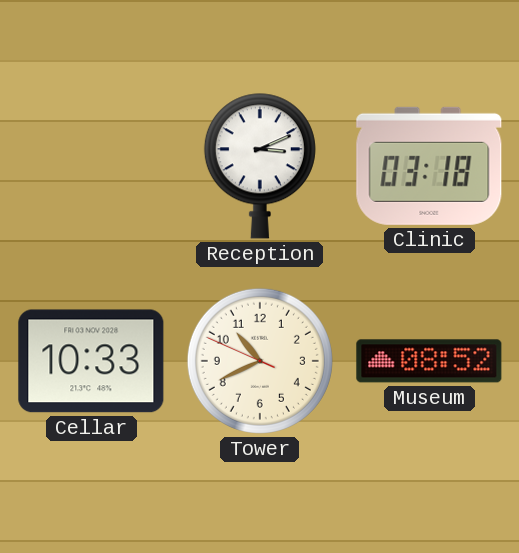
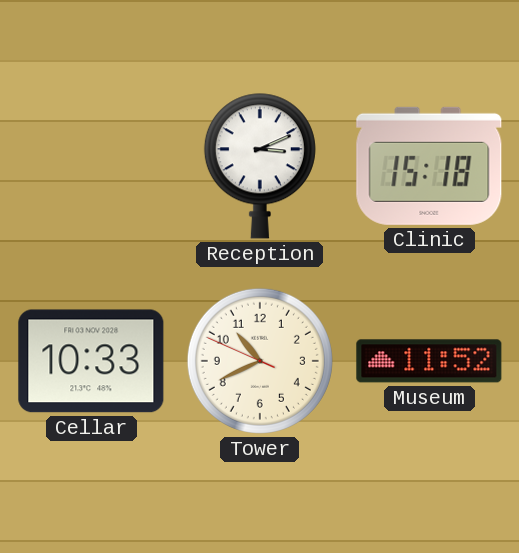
Clinic: 03:18 -> 15:18 (429, 166)
Museum: 08:52 -> 11:52 (429, 361)
